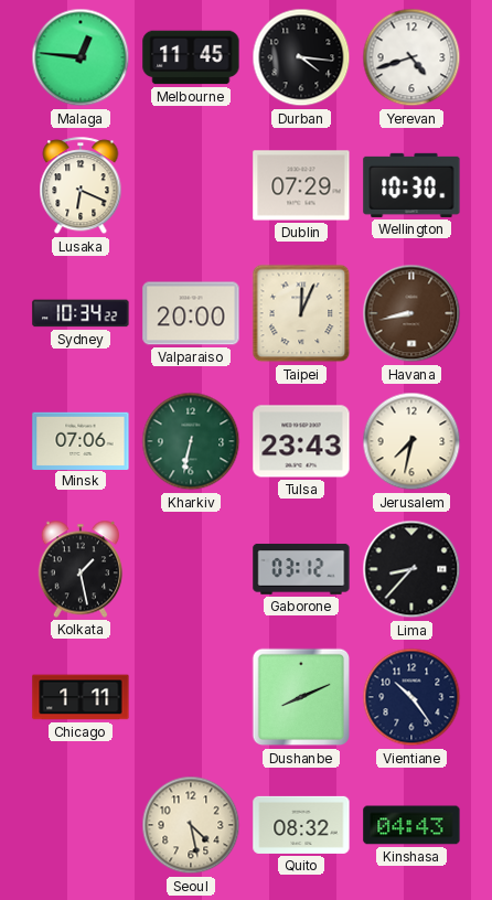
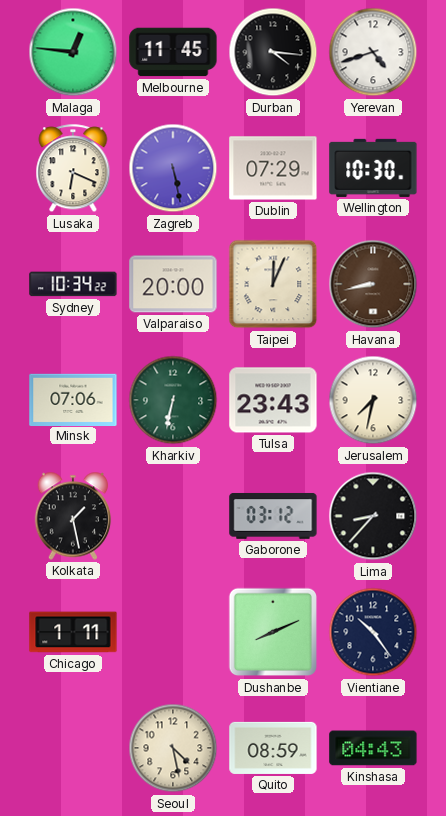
Zagreb: none -> 5:28 (173, 168)
Quito: 08:32 -> 08:59 (273, 748)
